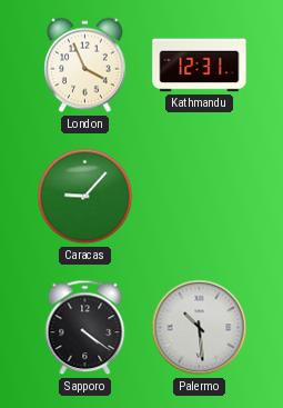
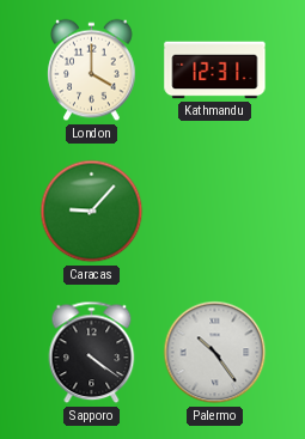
London: 3:56 -> 4:00 (92, 71)
Palermo: 10:29 -> 10:24 (215, 353)
